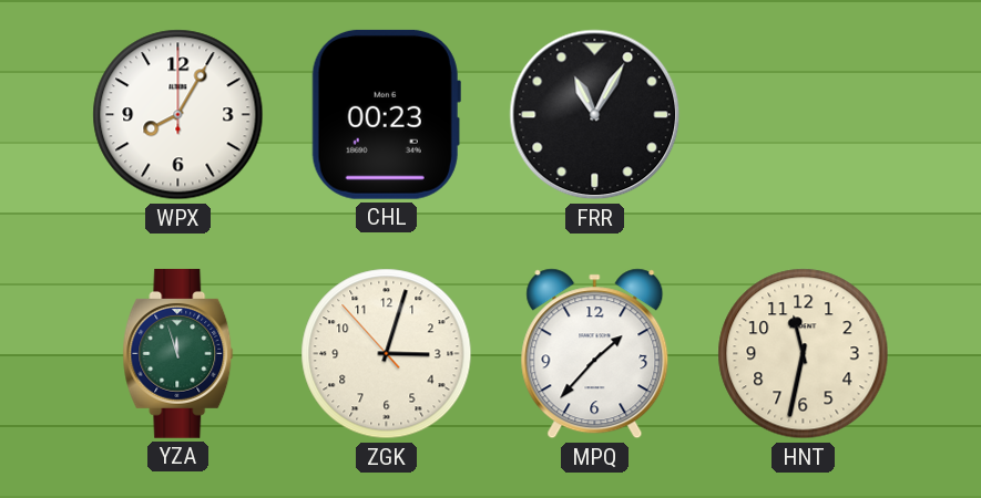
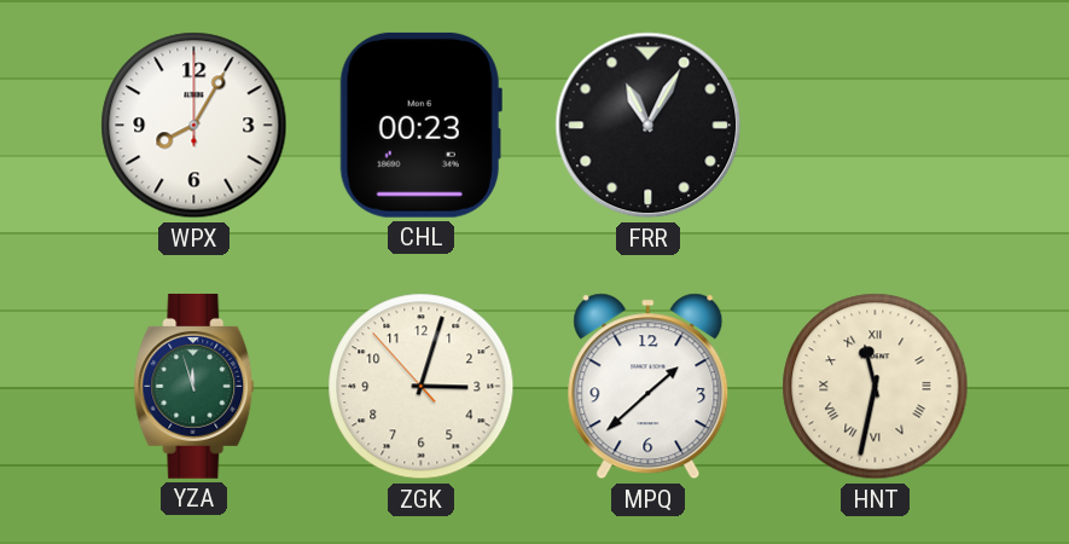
MPQ: 1:37 -> 1:38 (649, 387)
HNT numerals: Arabic -> Roman (876, 387)
